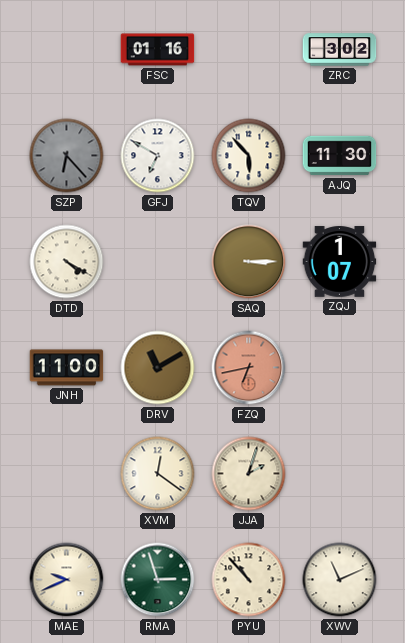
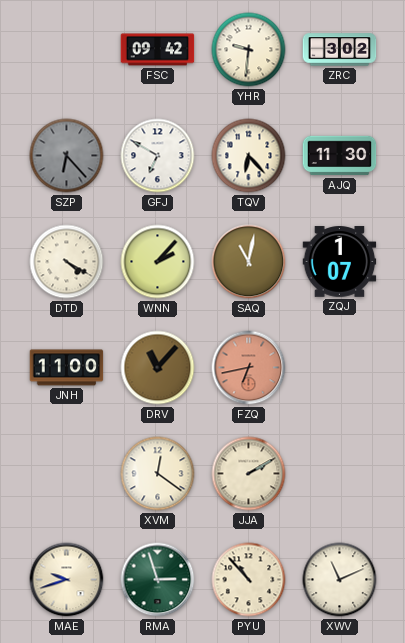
FSC: 01:16 -> 09:42 (158, 50)
YHR: none -> 9:31 (249, 50)
TQV: 5:53 -> 6:23 (249, 156)
WNN: none -> 2:07 (158, 262)
SAQ: 3:15 -> 11:02 (249, 262)
DRV: 11:10 -> 11:07 (158, 368)
JJA: 2:03 -> 2:10 (249, 474)
MAE: 9:41 -> 9:42 (67, 580)
